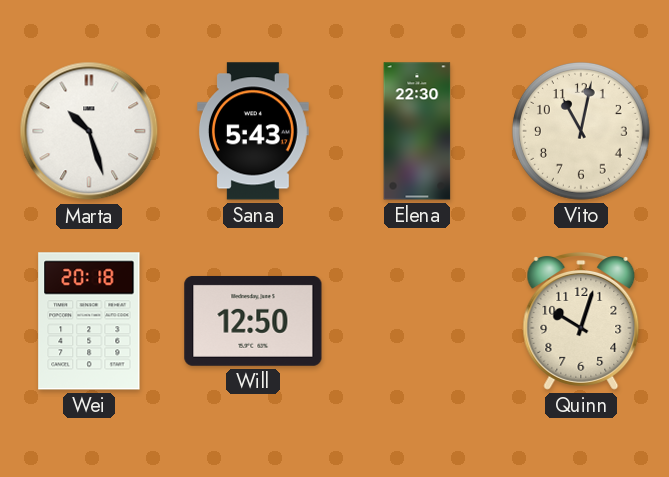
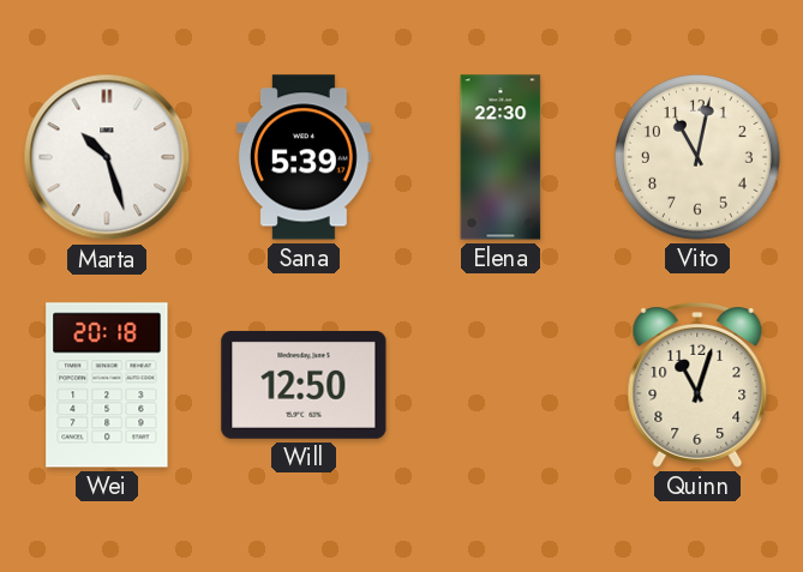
Sana: 5:43 -> 5:39 (304, 157)
Quinn: 10:03 -> 11:03 (697, 386)
